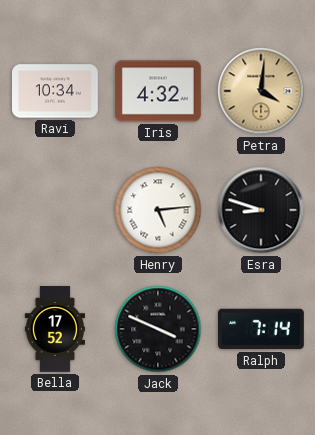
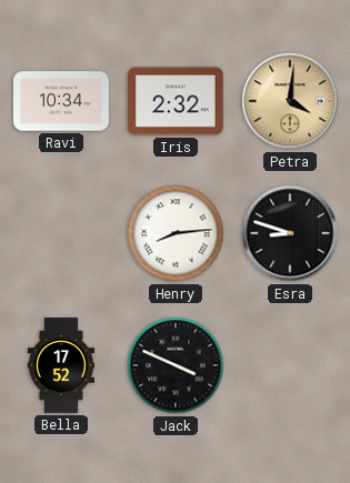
Iris: 4:32 -> 2:32 (177, 101)
Henry: 5:14 -> 8:14 (176, 233)
Ralph: 7:14 -> none (262, 329)
